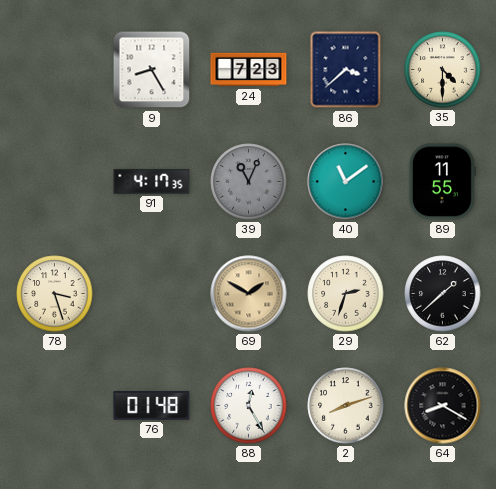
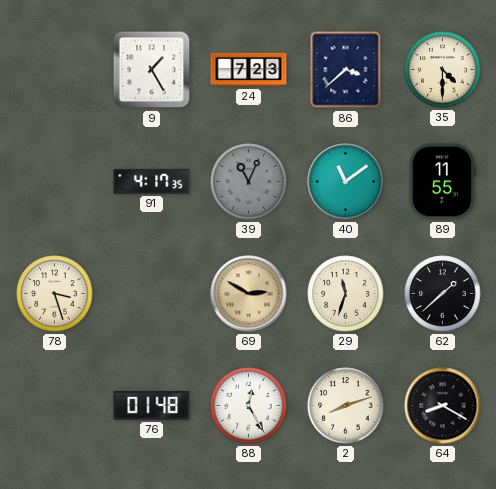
9: 8:25 -> 1:25 (152, 70)
69: 1:50 -> 2:50 (249, 294)
29: 2:33 -> 11:33 (346, 294)
